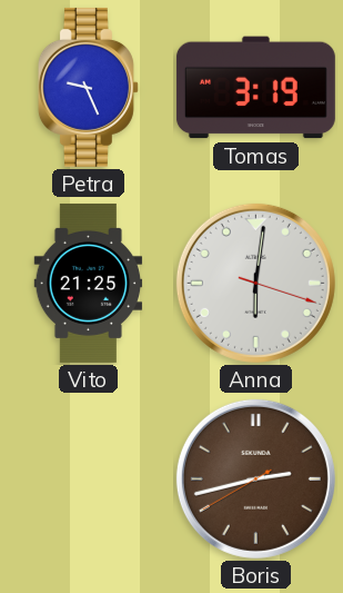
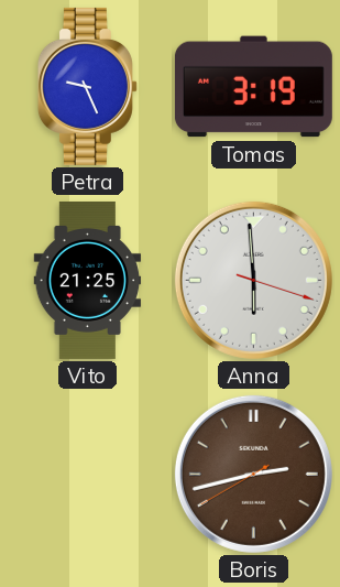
Anna: 6:01 -> 5:59 (253, 280)
